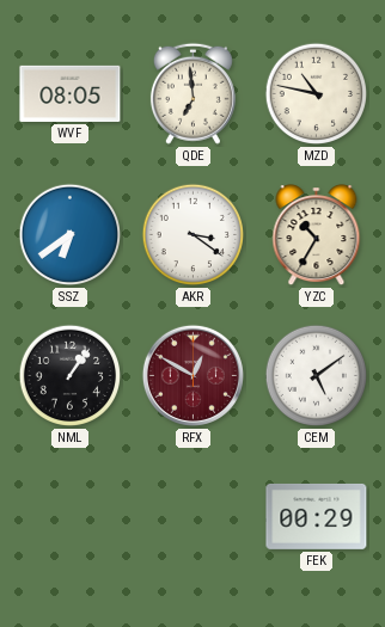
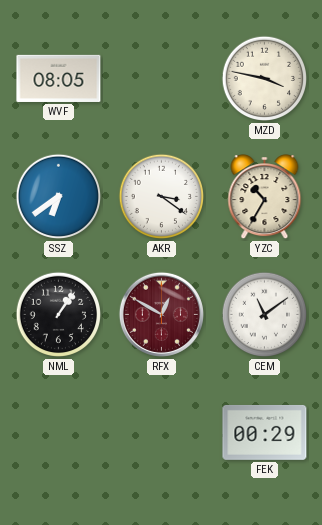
QDE: 6:59 -> none (192, 93)
MZD: 10:47 -> 3:47 (265, 79)
CEM: 5:09 -> 11:09 (265, 315)
